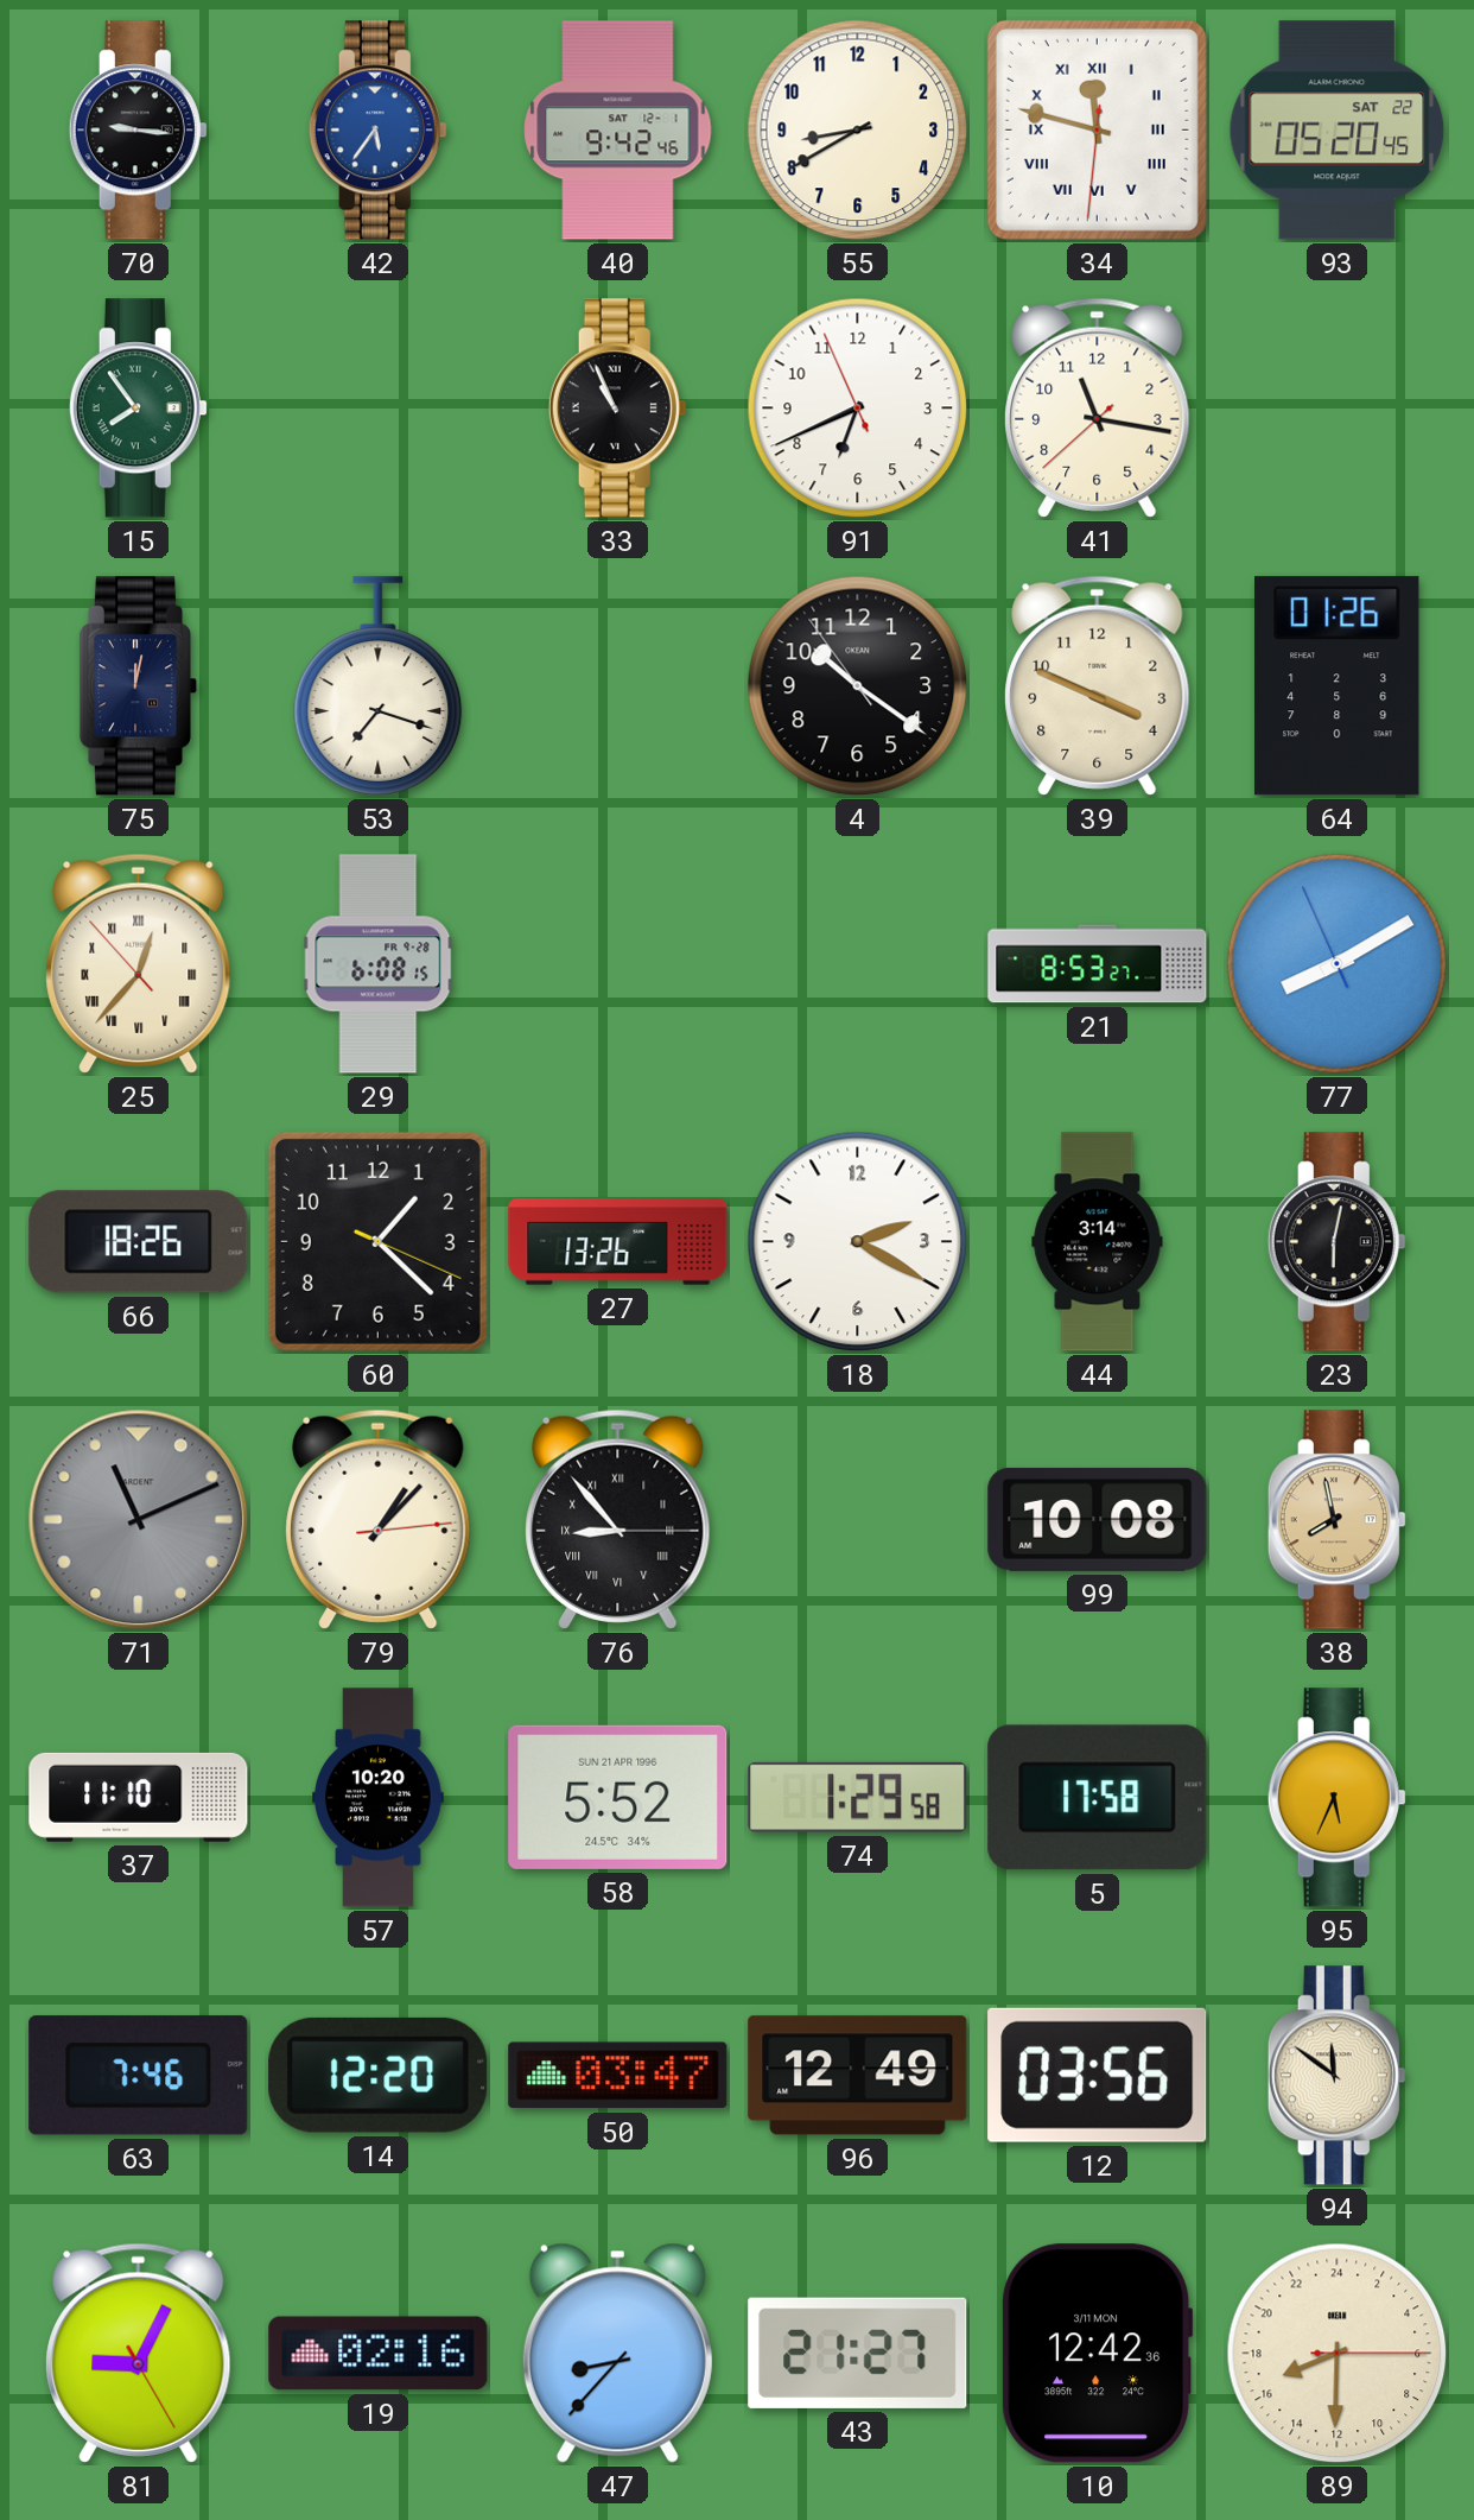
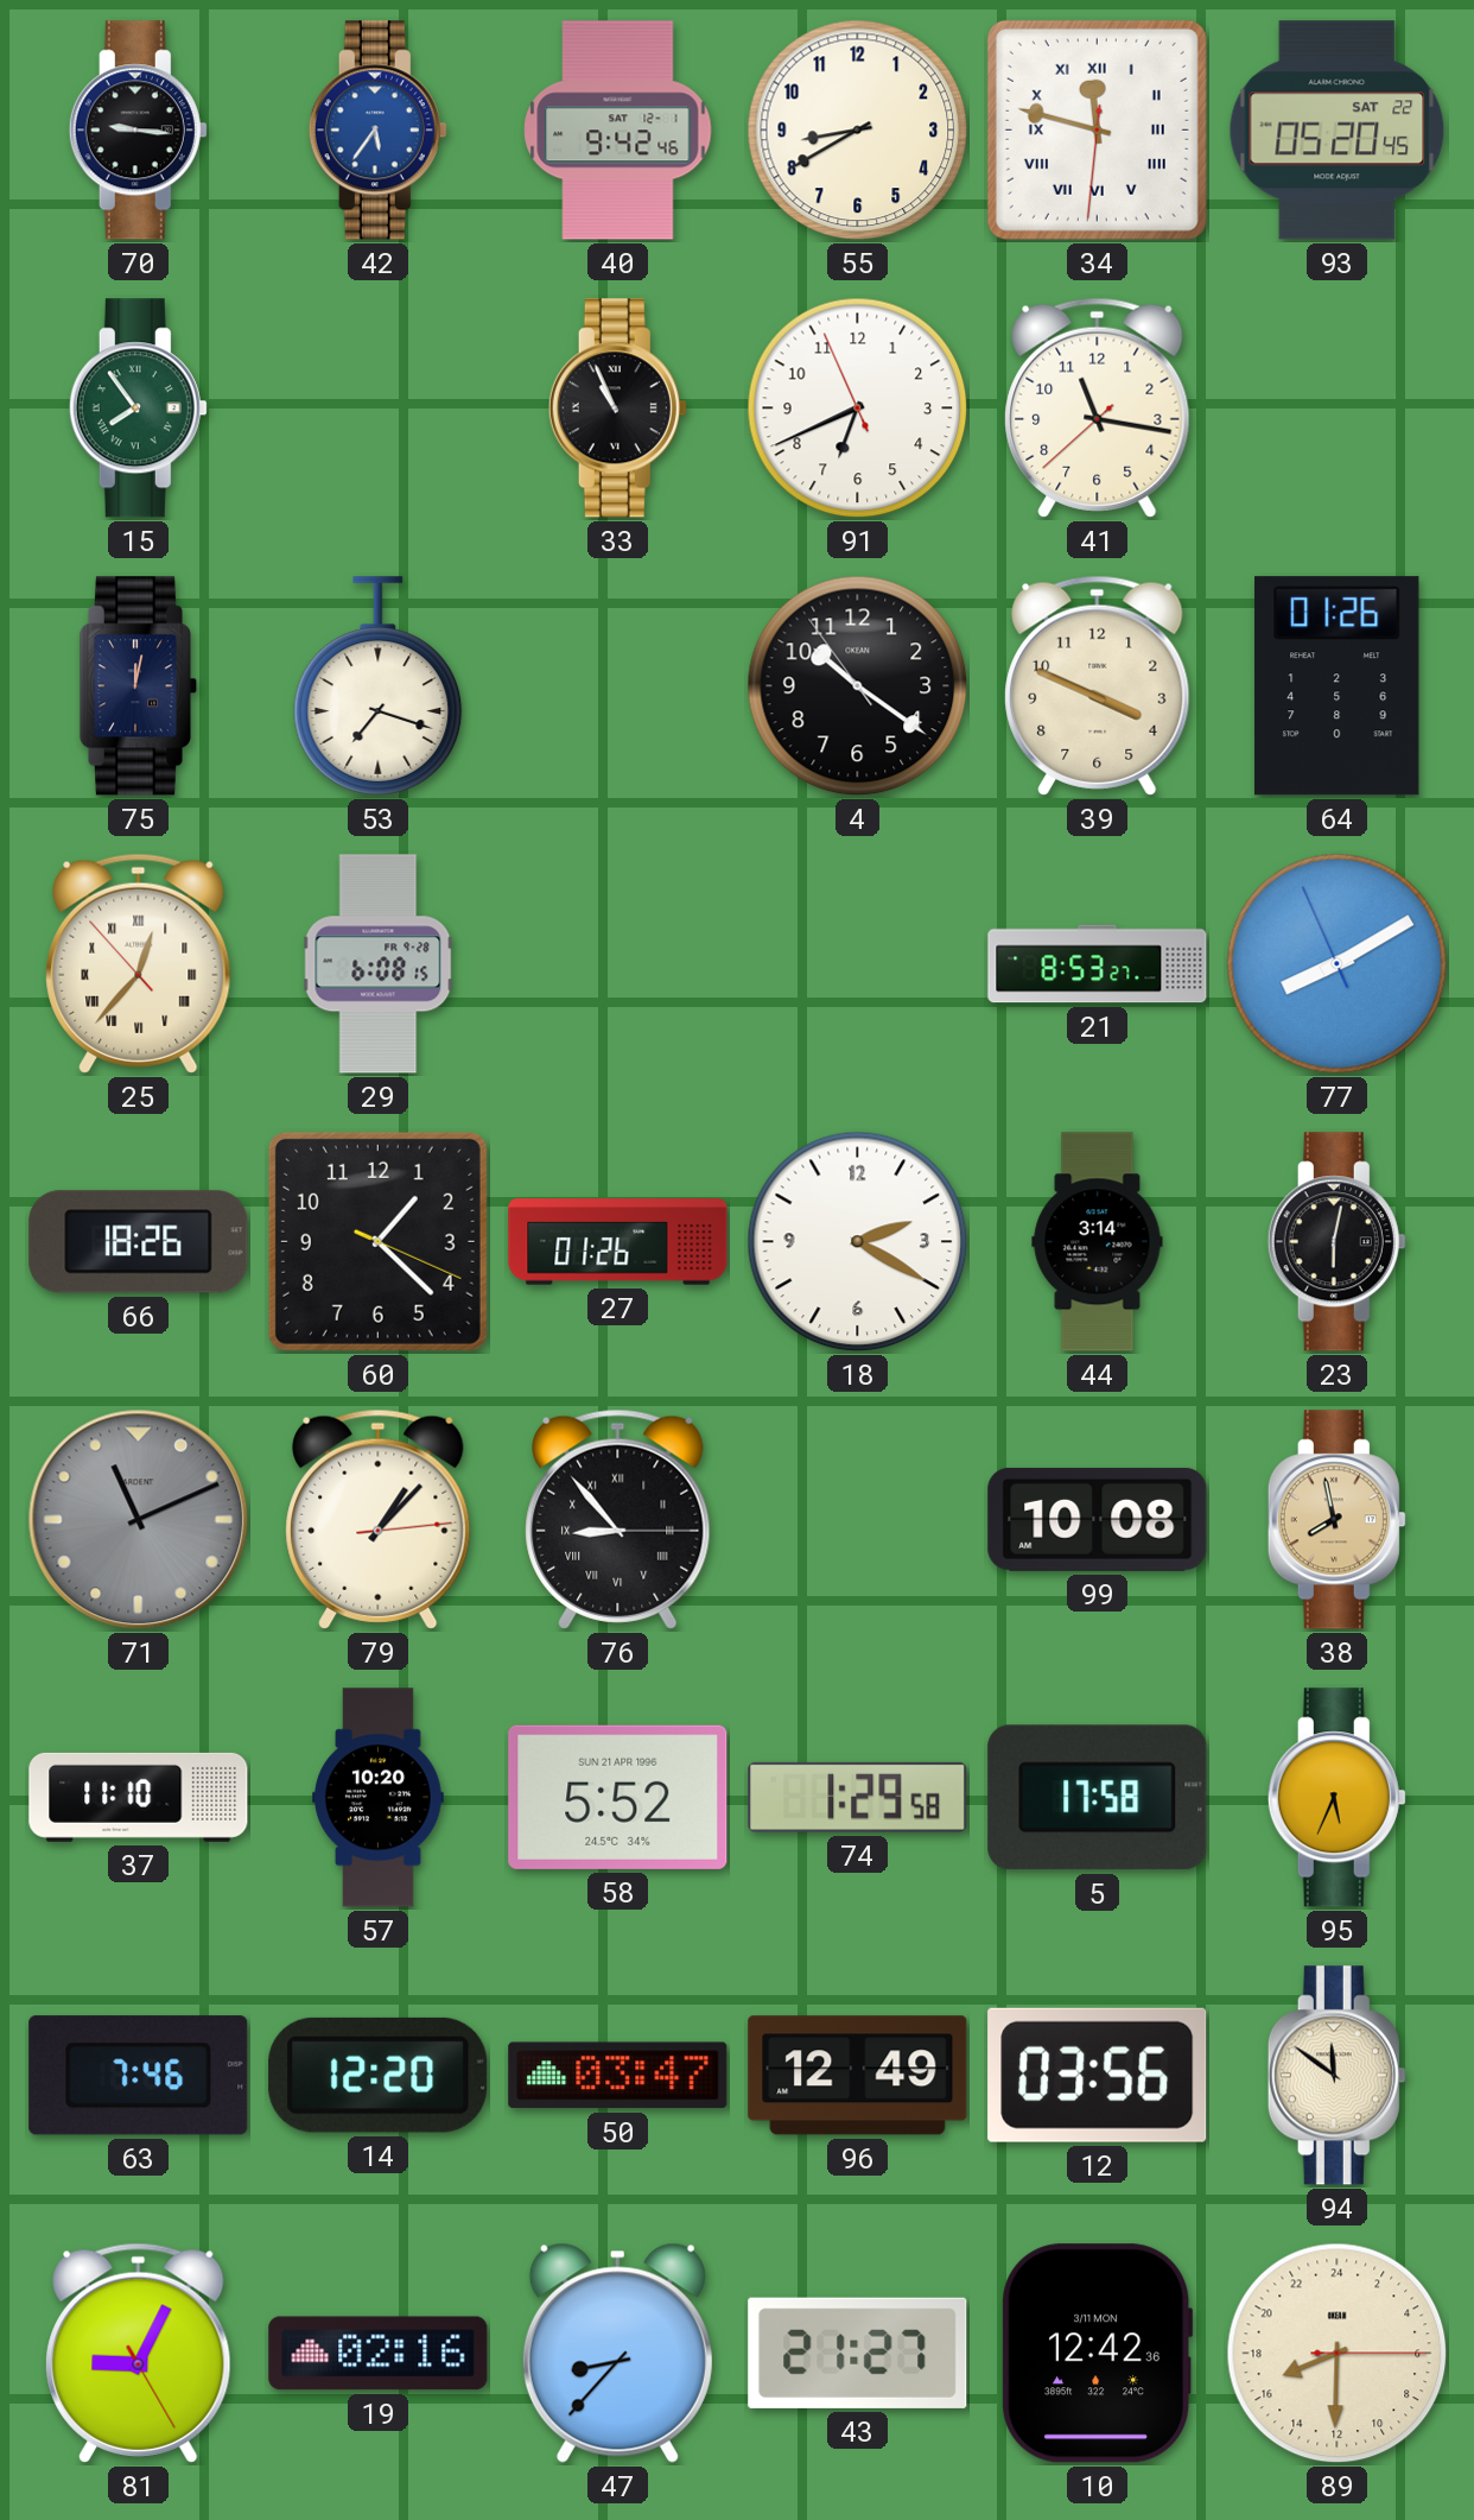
27: 13:26 -> 01:26 (618, 1242)
